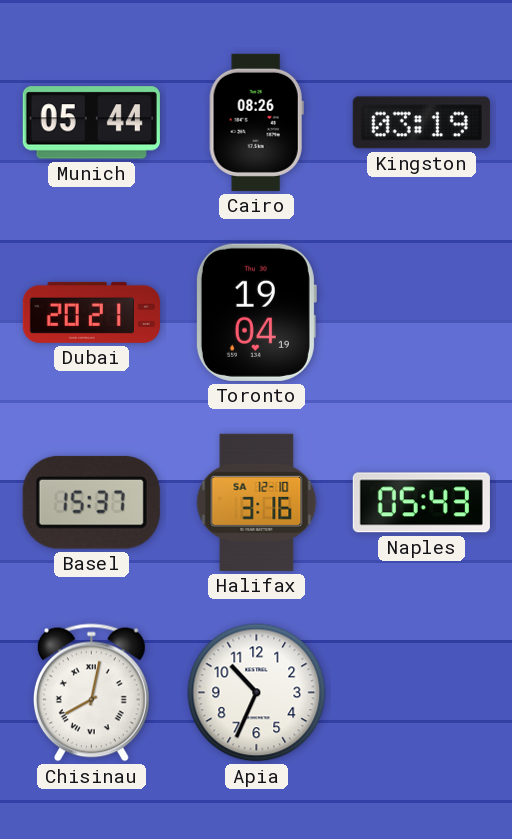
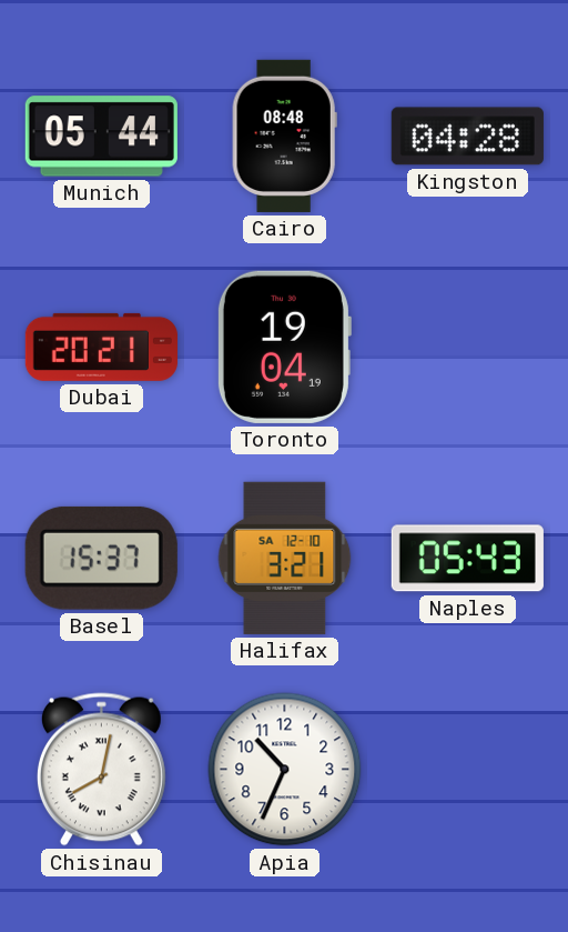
Cairo: 08:26 -> 08:48 (284, 136)
Kingston: 03:19 -> 04:28 (467, 137)
Halifax: 3:16 -> 3:21 (285, 558)
